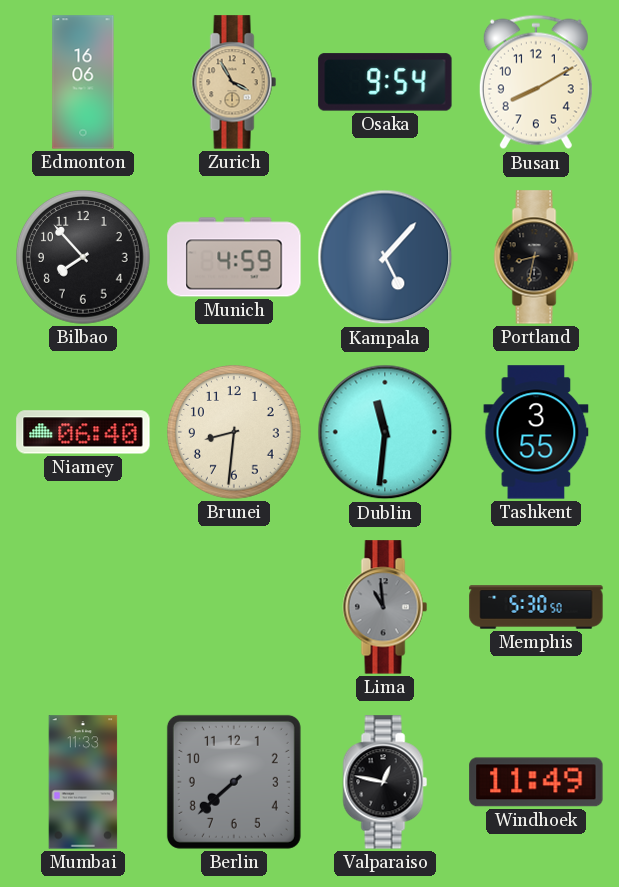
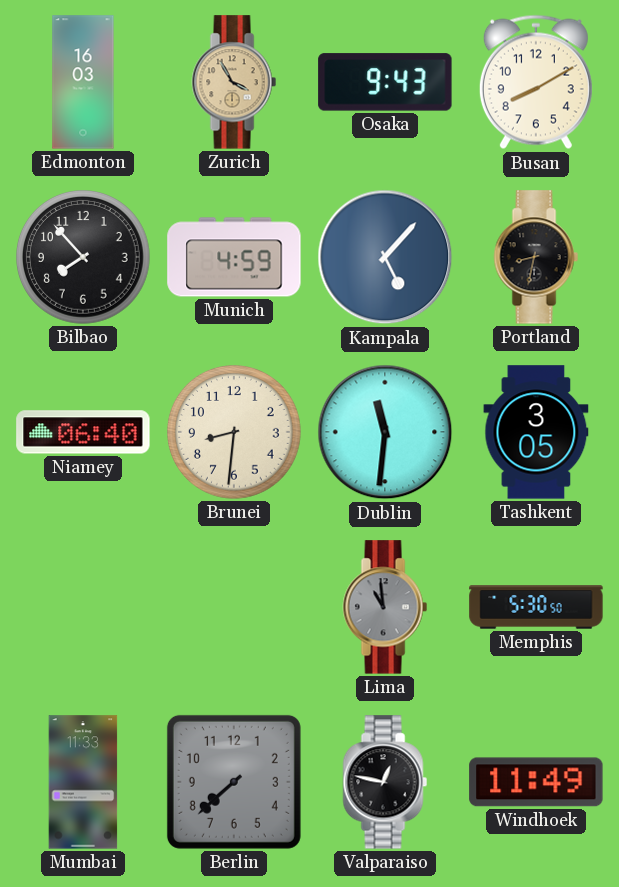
Edmonton: 16:06 -> 16:03 (83, 82)
Osaka: 9:54 -> 9:43 (385, 82)
Tashkent: 3:55 -> 3:05 (536, 432)
